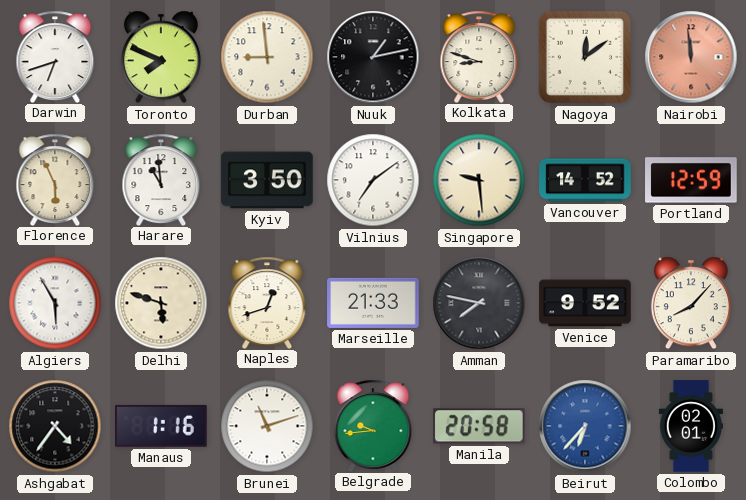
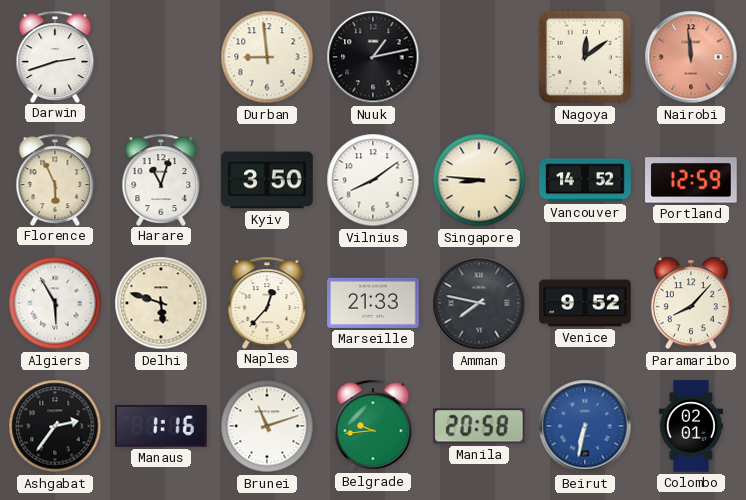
Darwin: 6:42 -> 2:42 (55, 56)
Toronto: 7:49 -> none (161, 57)
Kolkata: 8:48 -> none (479, 56)
Harare: 10:59 -> 11:03 (161, 179)
Vilnius: 7:09 -> 8:09 (373, 180)
Singapore: 9:29 -> 8:46 (479, 180)
Naples: 12:42 -> 12:37 (267, 302)
Ashgabat: 4:36 -> 2:36 (55, 426)
Beirut: 6:37 -> 6:32 (585, 426)
